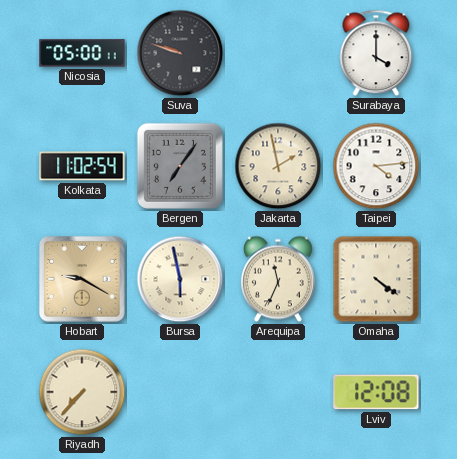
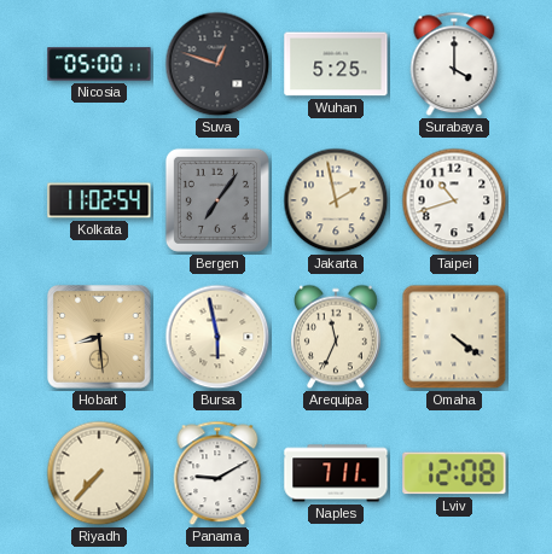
Suva: 9:48 -> 12:48 (217, 64)
Wuhan: none -> 5:25 (336, 64)
Taipei: 4:14 -> 10:42 (454, 200)
Hobart: 9:20 -> 8:29 (99, 337)
Panama: none -> 9:10 (217, 473)
Naples: none -> 7:11 (336, 473)
